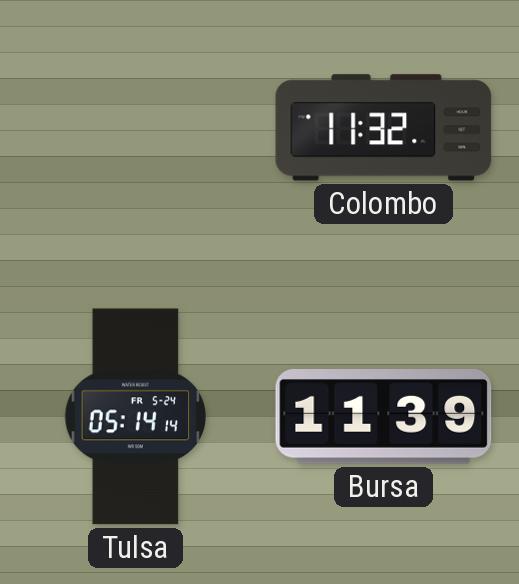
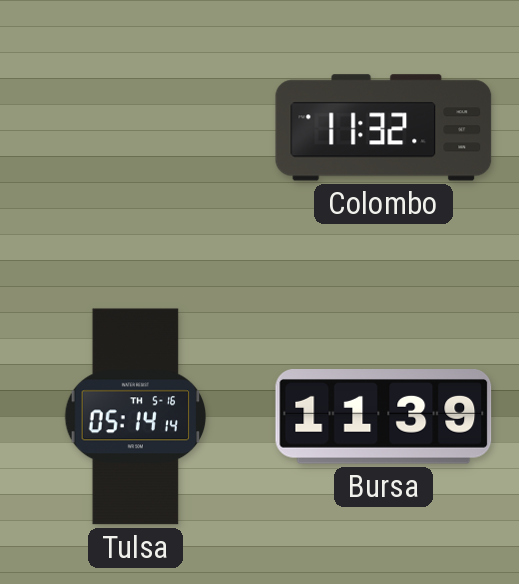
Tulsa date: FR 5-24 -> TH 5-16 (136, 417)
